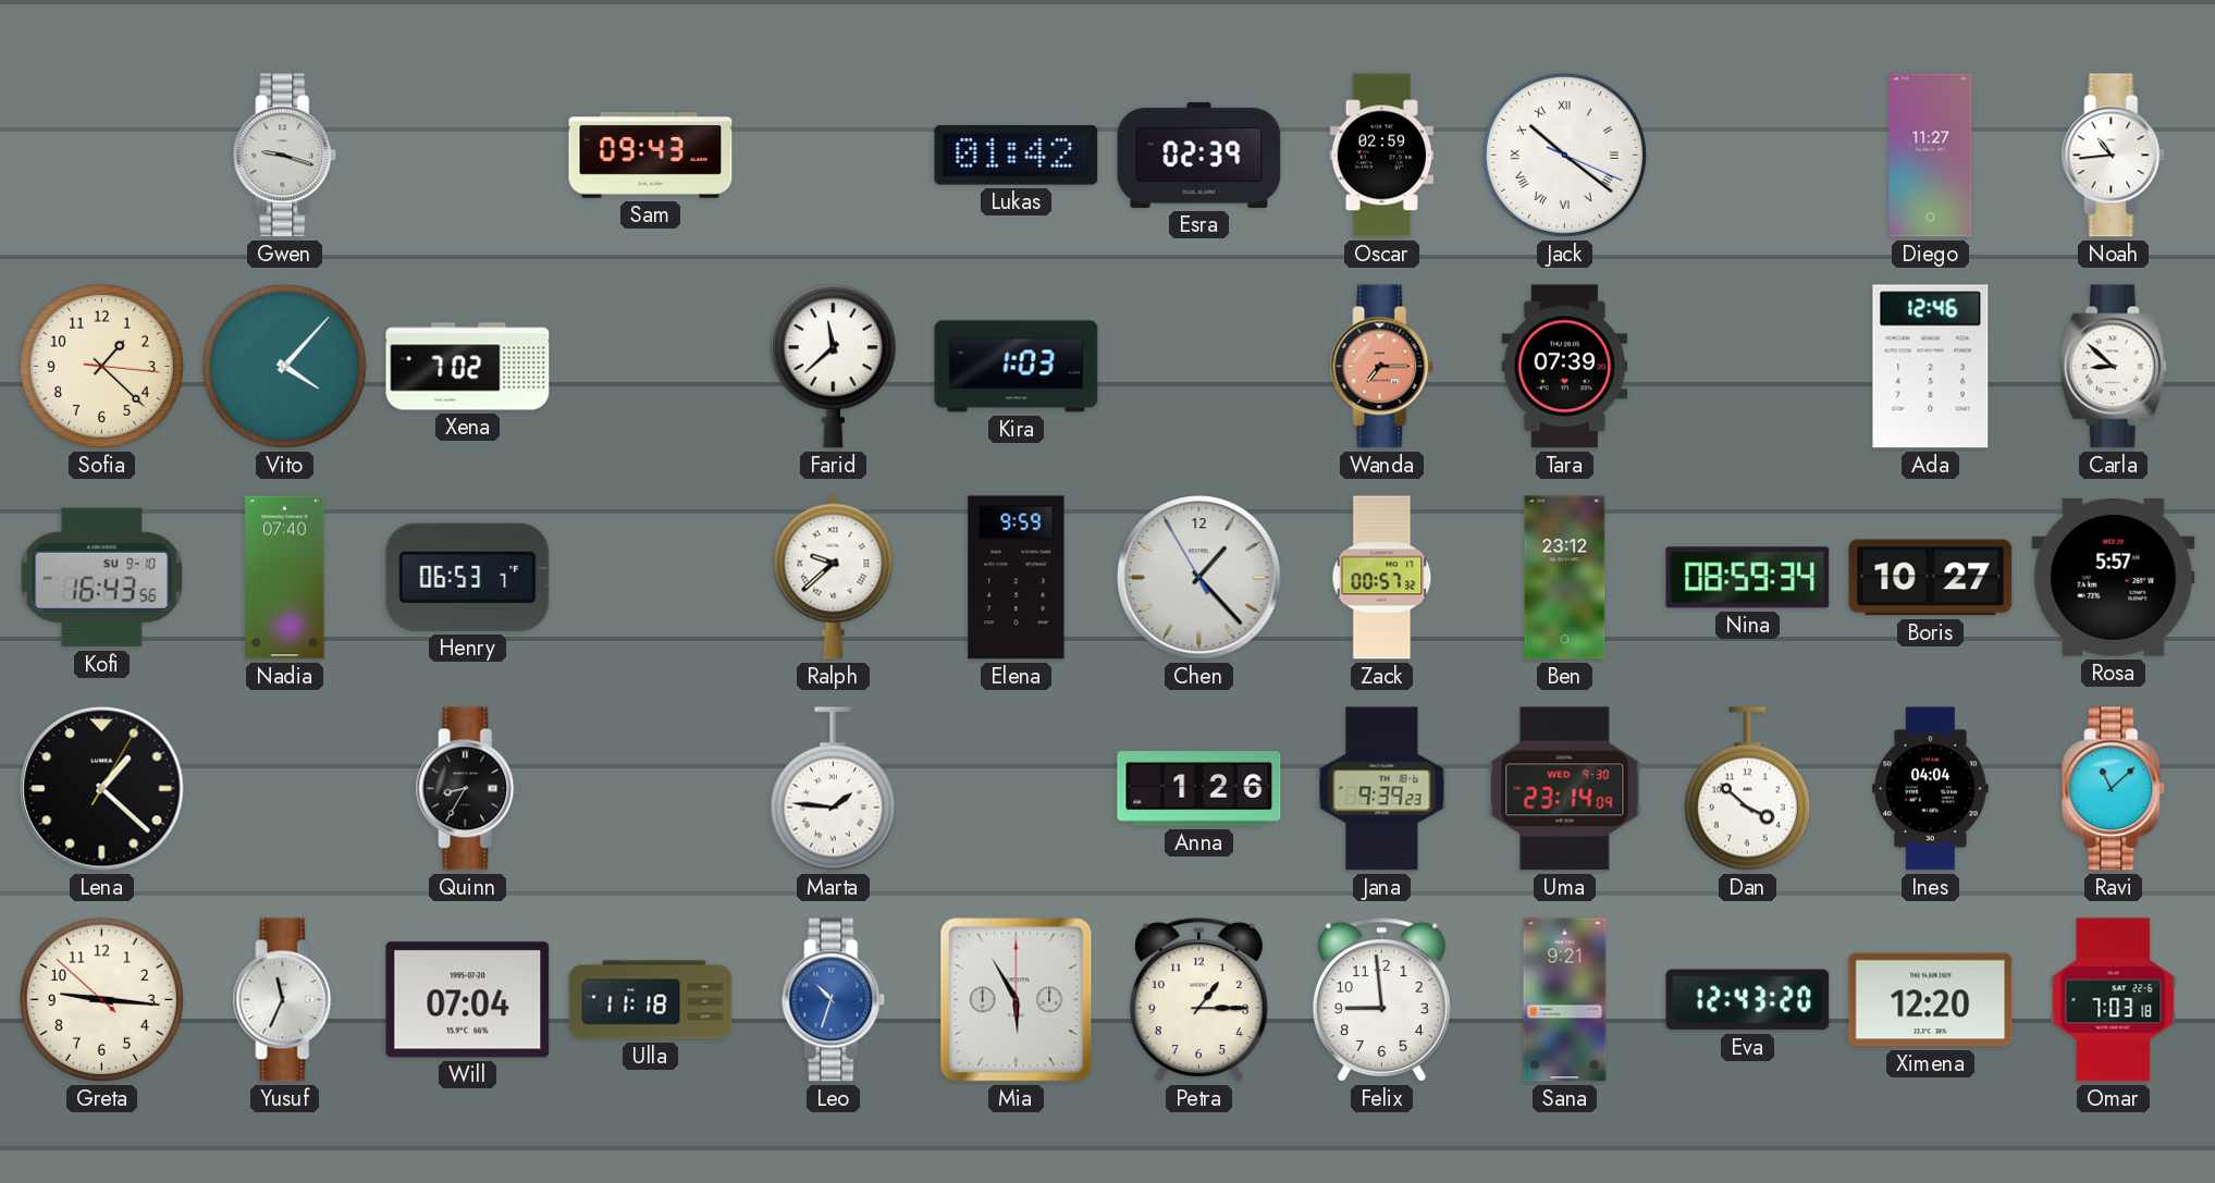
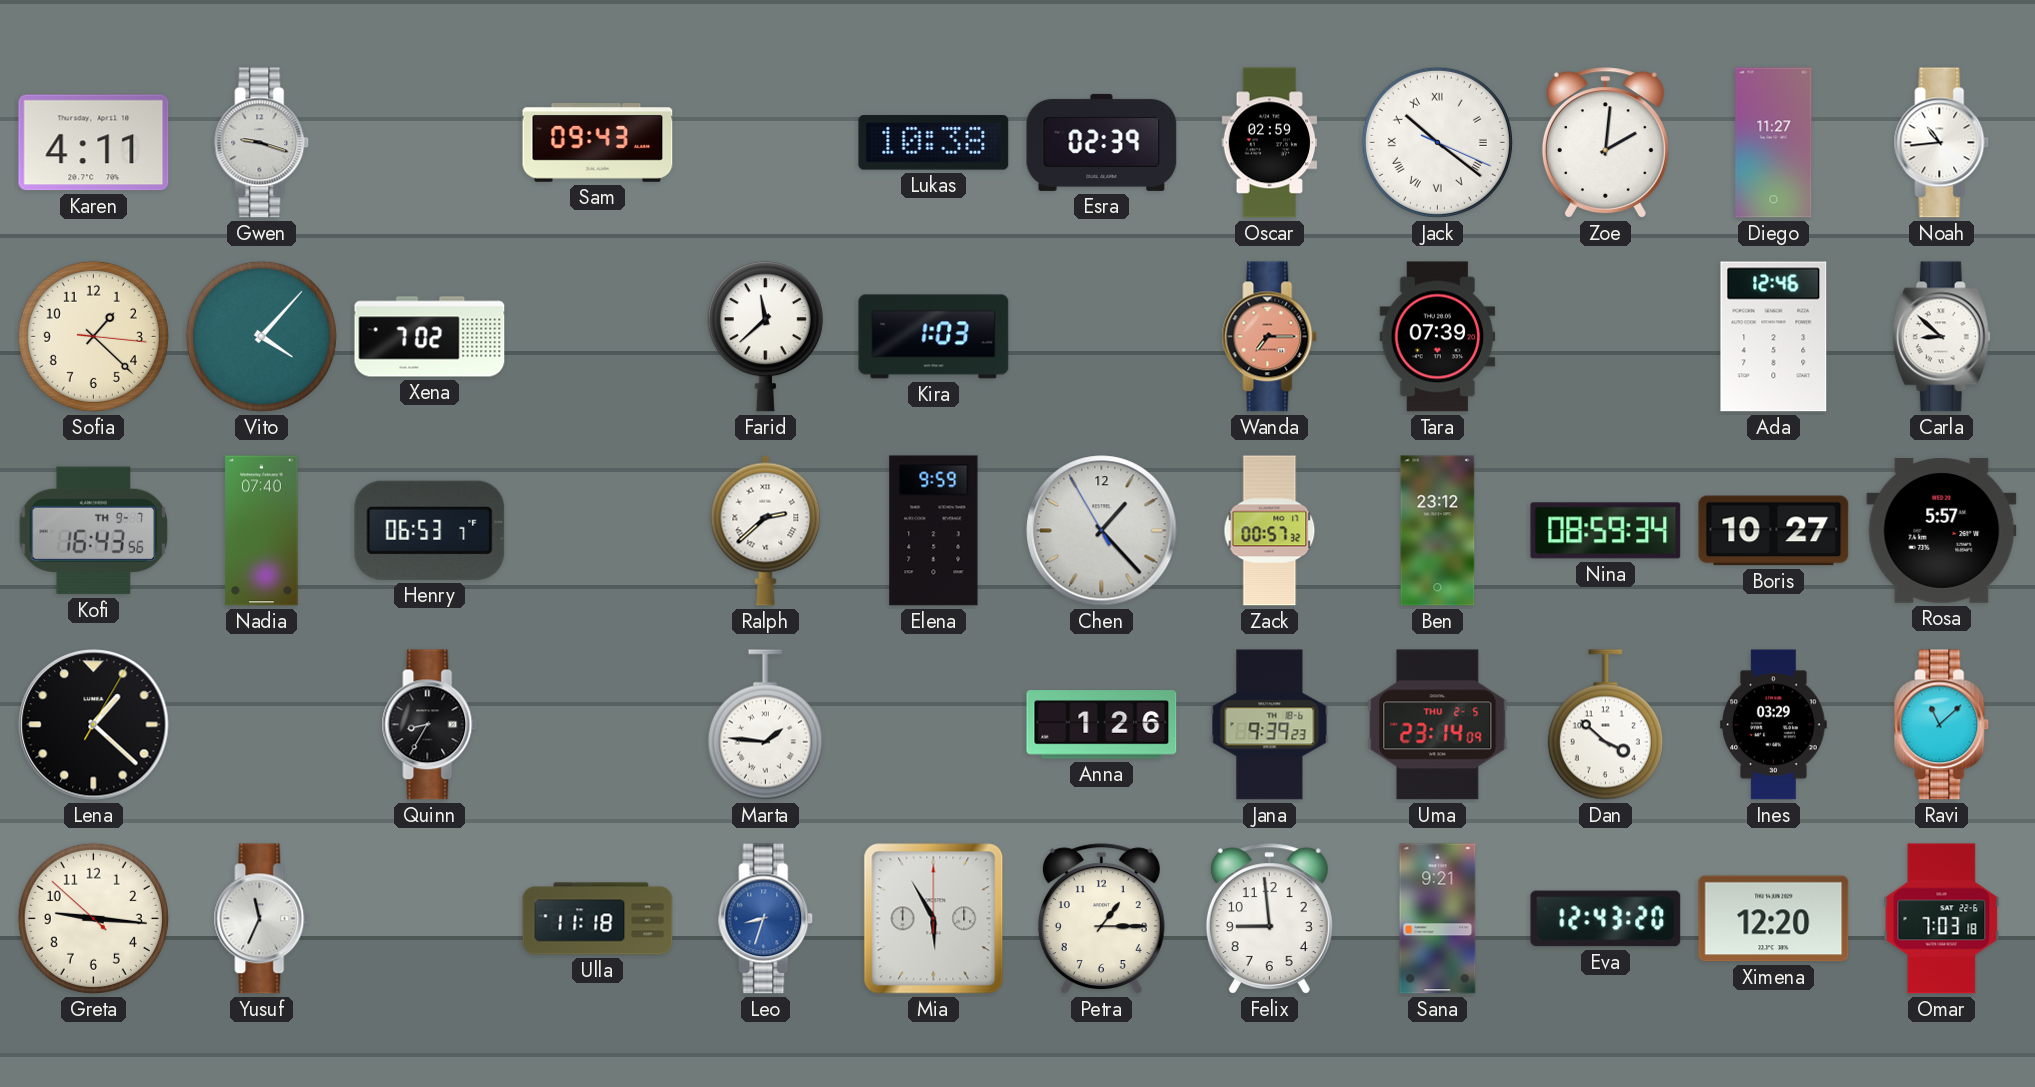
Karen: none -> 4:11 (94, 143)
Lukas: 01:42 -> 10:38 (934, 143)
Zoe: none -> 2:01 (1605, 143)
Kofi date: SU 9-10 -> TH 9-7 (94, 531)
Ralph: 9:38 -> 2:38 (766, 530)
Uma date: WED 9-30 -> THU 2-5 (1438, 725)
Ines: 04:04 -> 03:29 (1774, 725)
Will: 07:04 -> none (468, 1000)
Leo: 10:33 -> 8:33 (766, 919)
